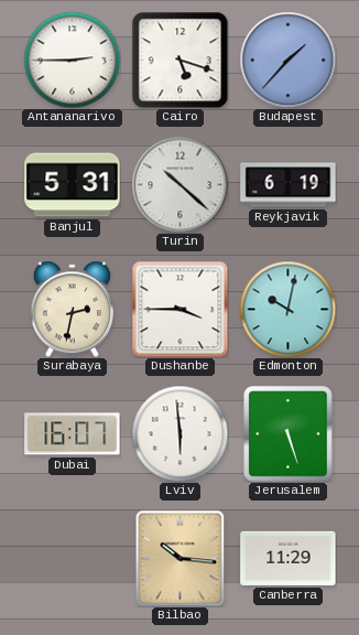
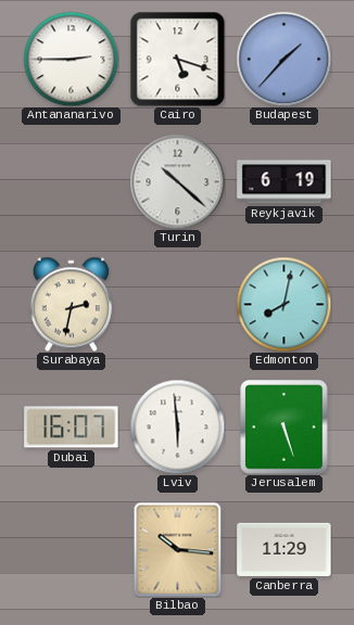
Banjul: 5:31 -> none (73, 185)
Dushanbe: 3:45 -> none (179, 309)
Edmonton: 10:02 -> 8:02 (283, 304)
